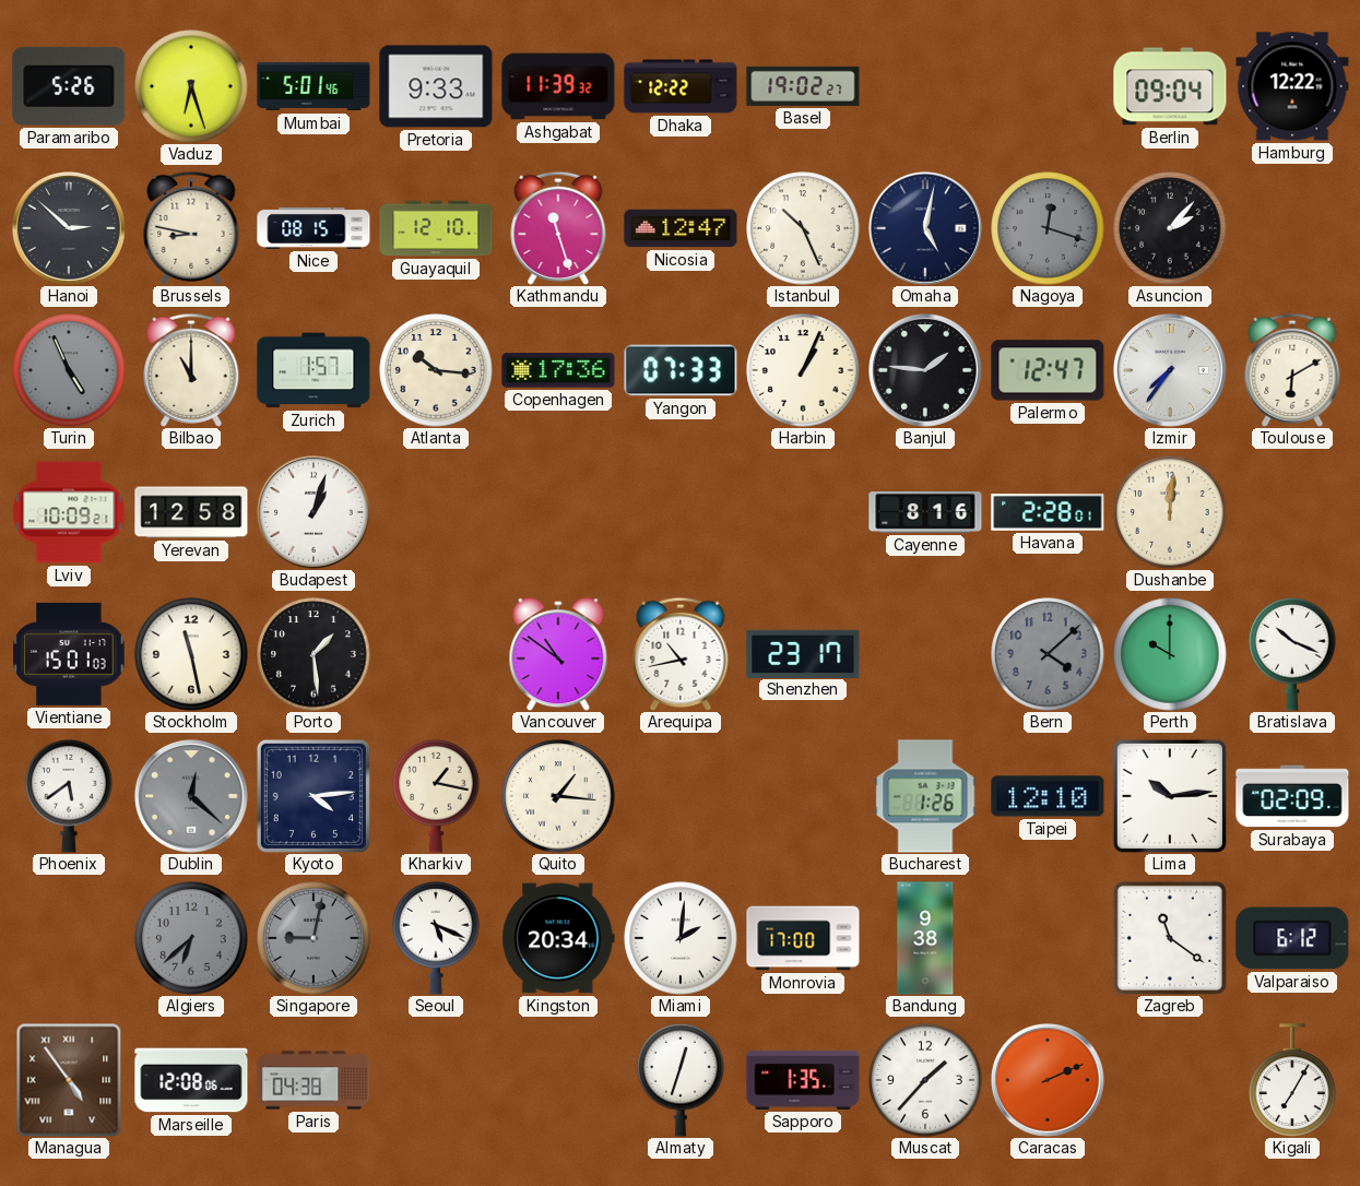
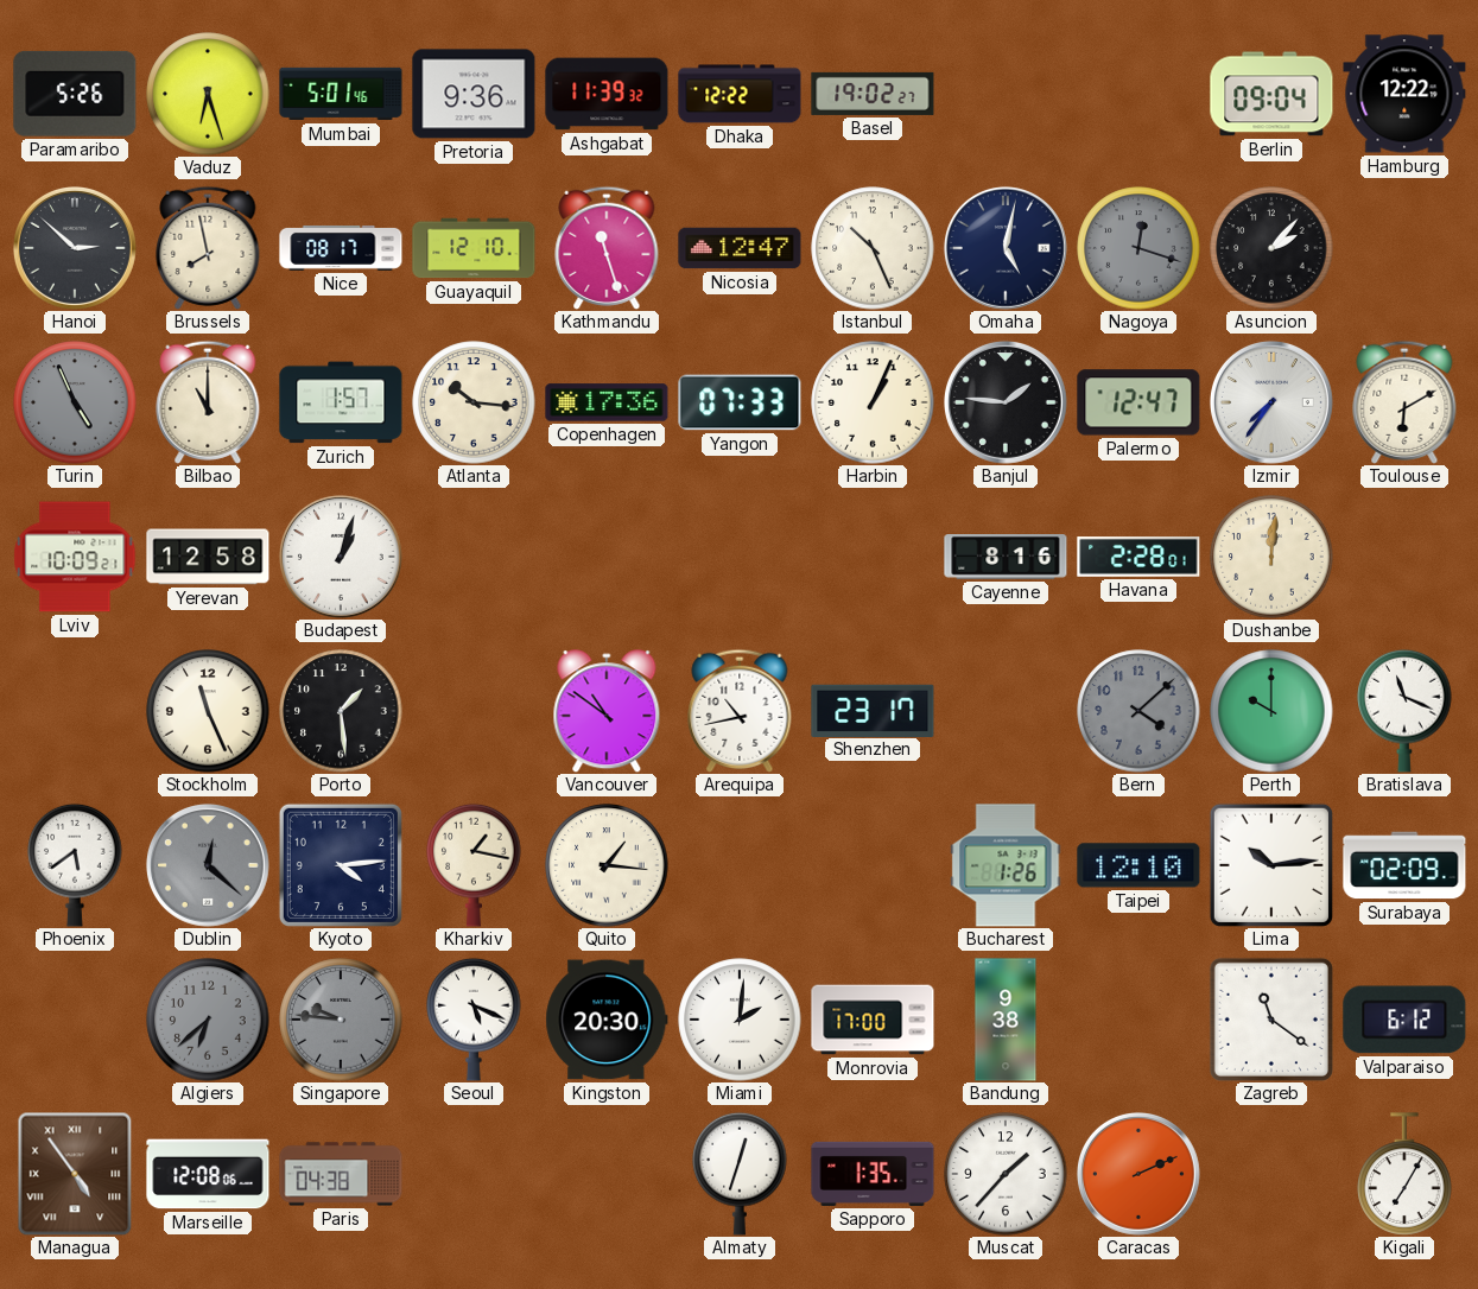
Pretoria: 9:33 -> 9:36 (474, 94)
Brussels: 8:47 -> 7:58 (208, 248)
Nice: 08:15 -> 08:17 (341, 248)
Vientiane: 15:01 -> none (69, 654)
Stockholm: 11:28 -> 11:26 (208, 711)
Bratislava: 10:19 -> 11:19 (1404, 711)
Singapore: 9:02 -> 9:46 (341, 1020)
Kingston: 20:34 -> 20:30 (607, 1020)
